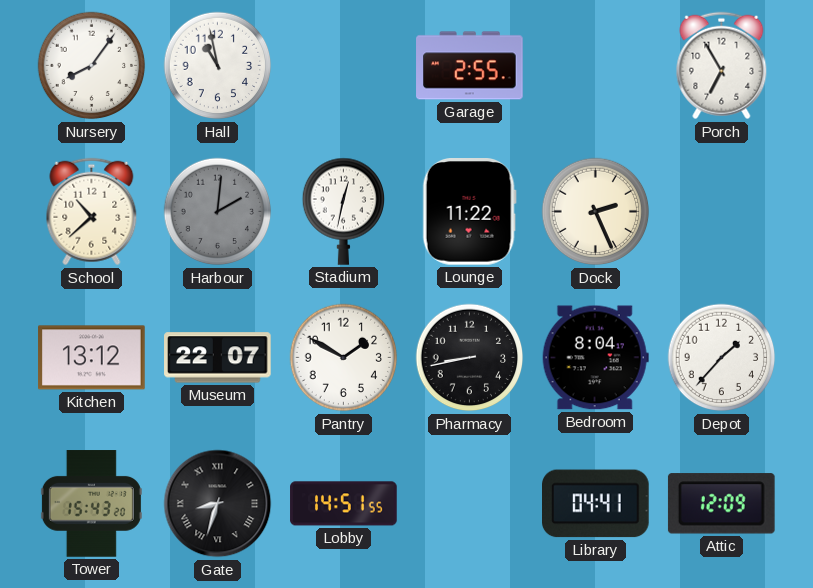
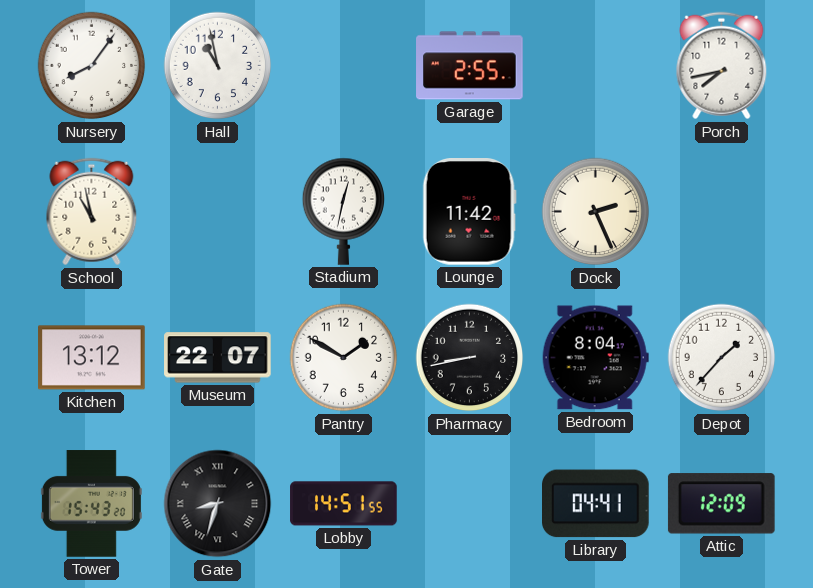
Porch: 6:55 -> 7:43 (722, 66)
School: 10:38 -> 10:58 (92, 212)
Harbour: 2:01 -> none (218, 212)
Lounge: 11:22 -> 11:42 (469, 212)
